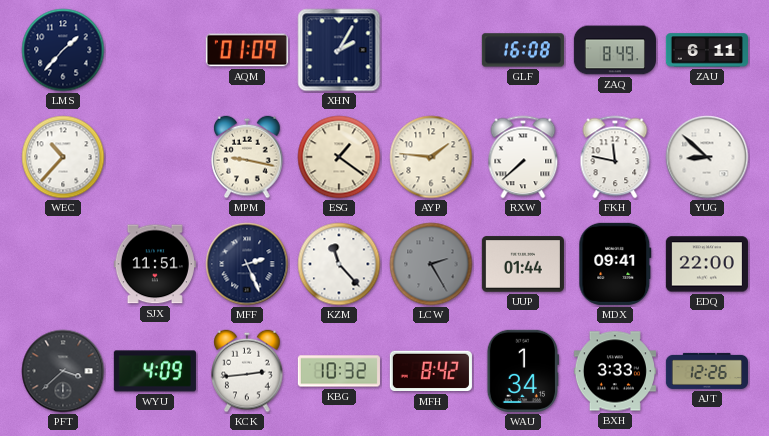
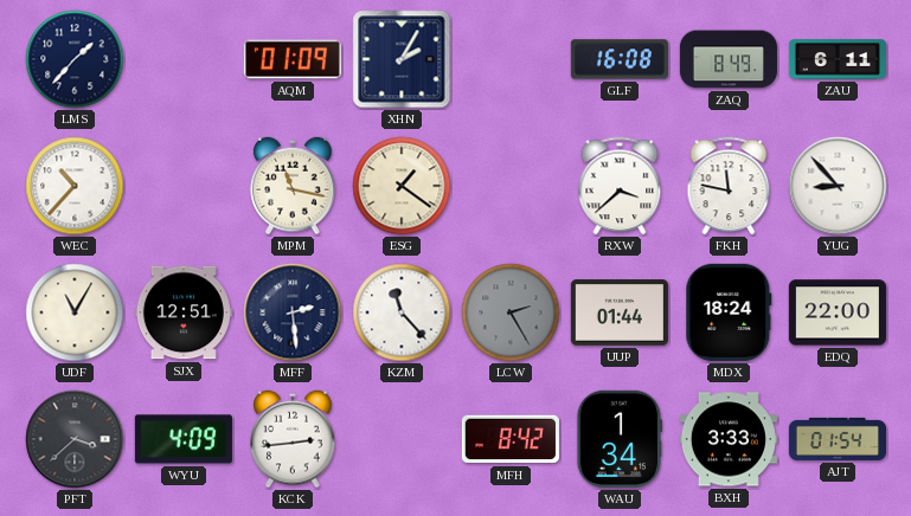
MPM: 9:17 -> 11:17 (293, 186)
AYP: 1:46 -> none (431, 157)
RXW: 7:38 -> 3:38 (620, 186)
YUG: 8:52 -> 8:53 (838, 186)
UDF: none -> 11:05 (75, 312)
SJX: 11:51 -> 12:51 (184, 312)
MFF: 2:26 -> 2:29 (293, 312)
MDX: 09:41 -> 18:24 (729, 312)
KBG: 10:32 -> none (339, 371)
AJT: 12:26 -> 01:54 (838, 439)
